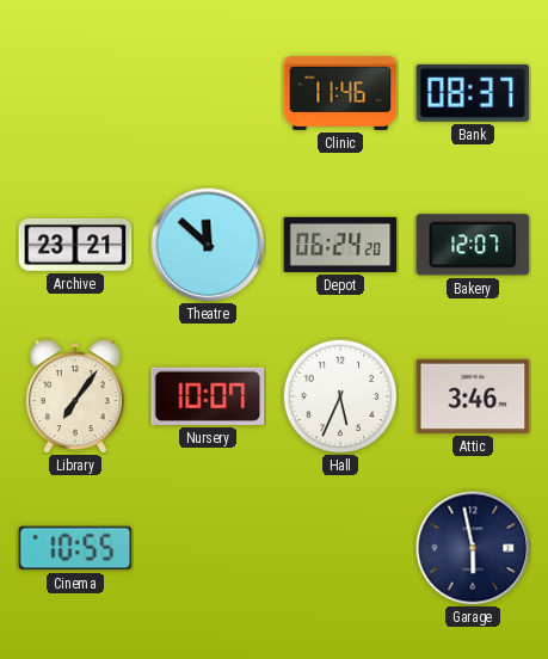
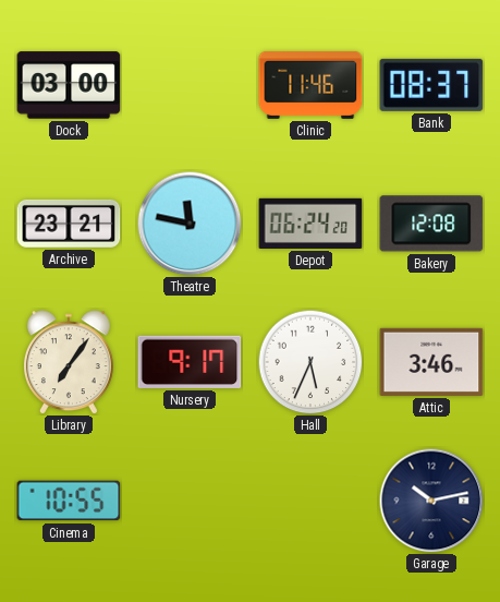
Dock: none -> 03:00 (69, 85)
Theatre: 11:52 -> 11:47 (190, 224)
Bakery: 12:07 -> 12:08 (431, 224)
Nursery: 10:07 -> 9:17 (190, 362)
Garage: 5:58 -> 10:13 (431, 501)
